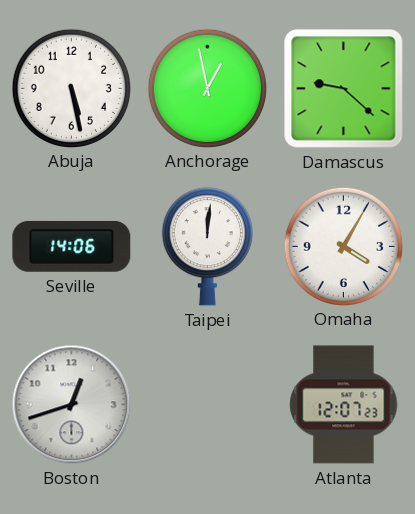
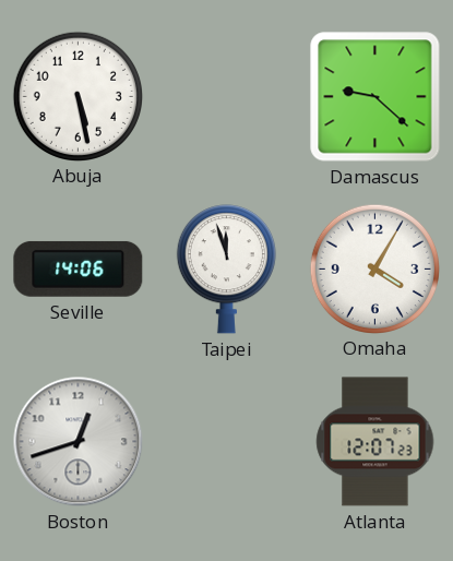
Anchorage: 12:58 -> none (207, 88)
Taipei: 12:01 -> 11:57 (226, 270)
